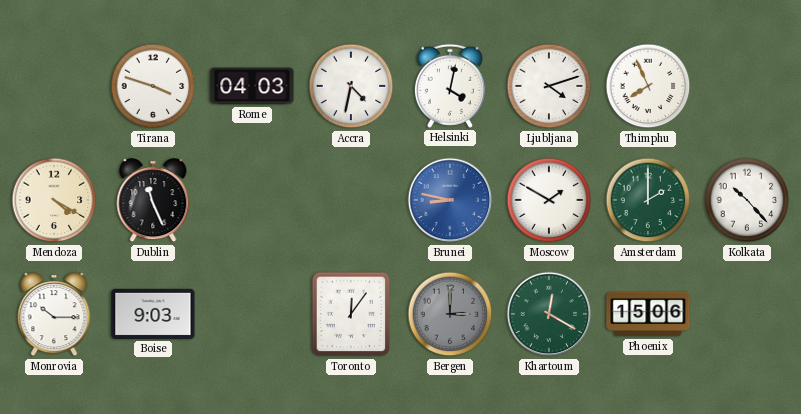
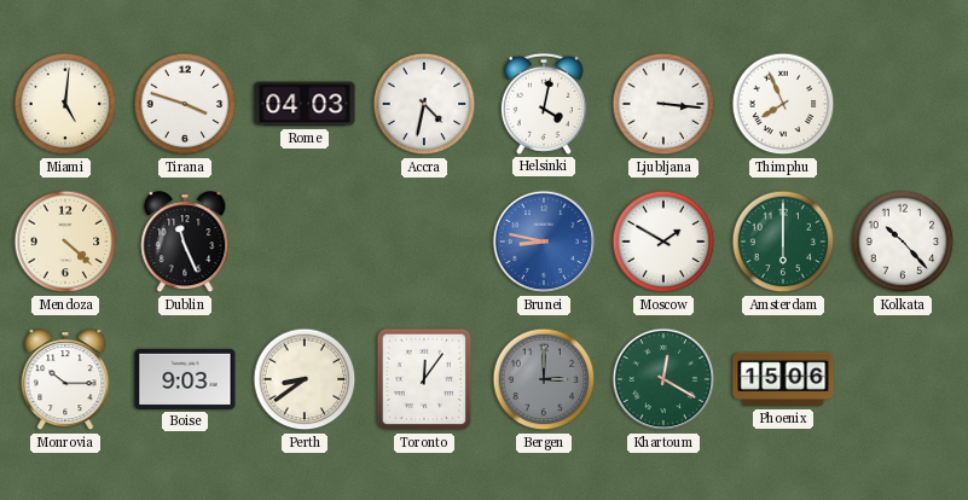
Miami: none -> 5:01 (65, 104)
Ljubljana: 4:12 -> 3:16 (663, 104)
Mendoza: 4:20 -> 4:22 (65, 242)
Amsterdam: 2:00 -> 6:00 (783, 242)
Perth: none -> 8:39 (305, 379)
